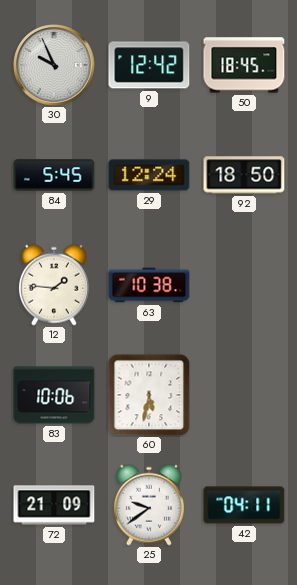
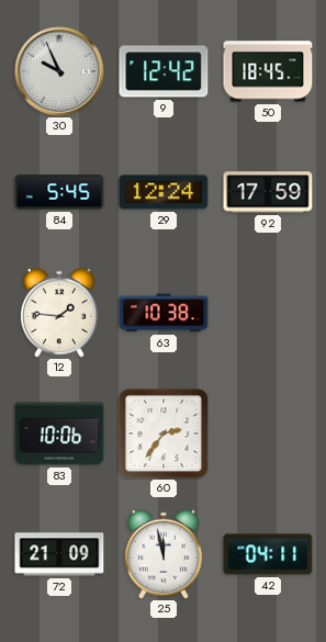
92: 18:50 -> 17:59 (268, 192)
60: 5:32 -> 2:36 (164, 433)
25: 9:39 -> 11:58 (164, 554)
